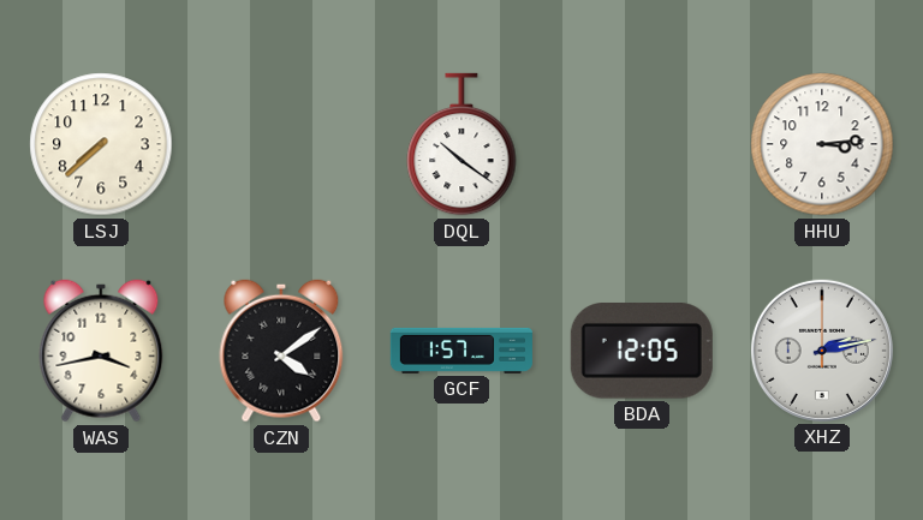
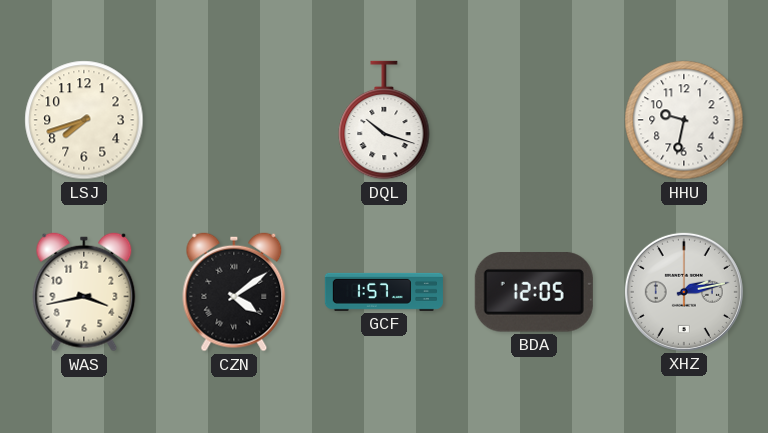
LSJ: 7:38 -> 7:42 (84, 120)
DQL: 10:21 -> 10:18 (384, 120)
HHU: 3:14 -> 9:32 (684, 120)
